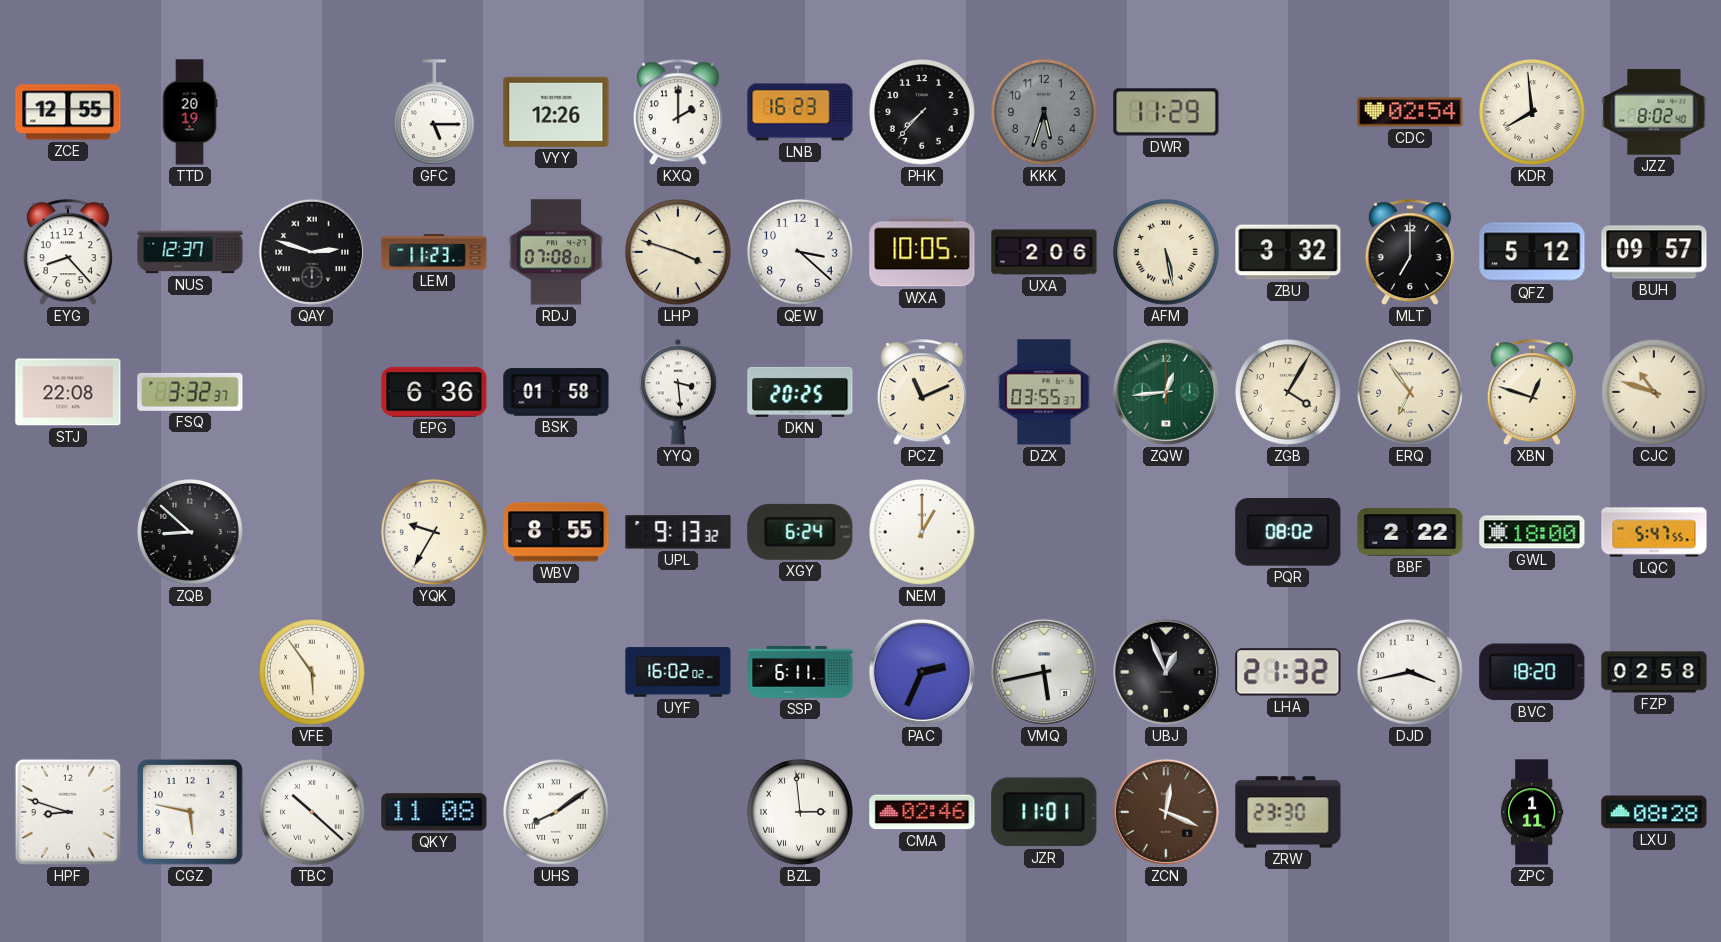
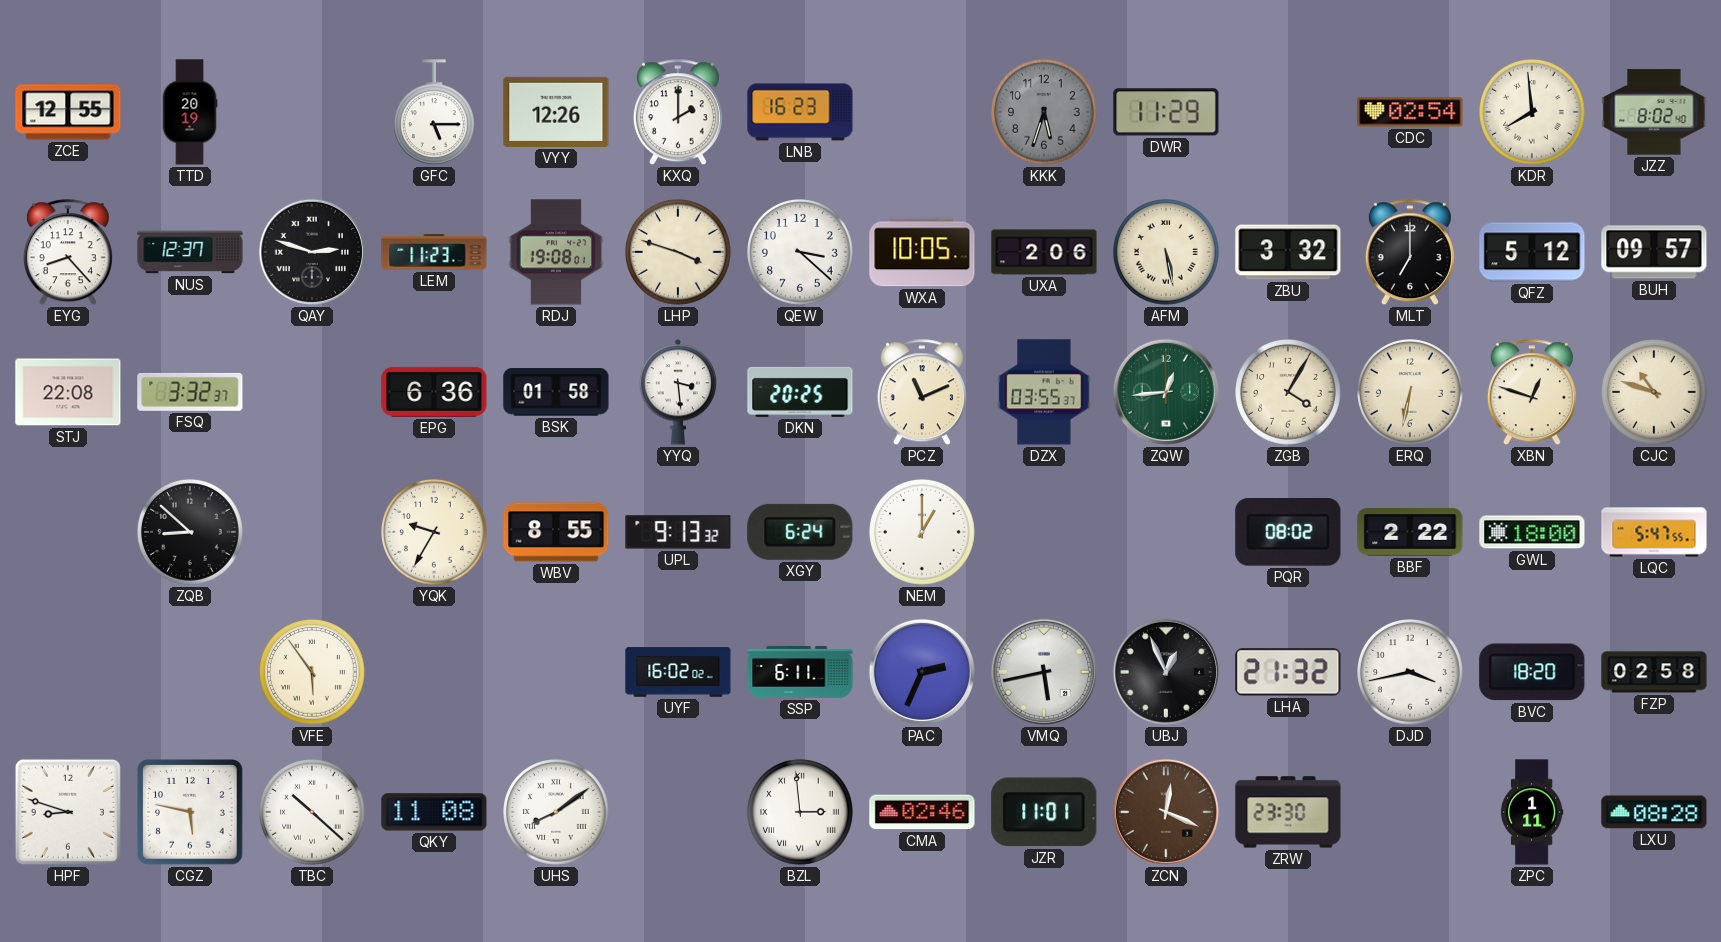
PHK: 7:37 -> none (923, 113)
RDJ: 07:08 -> 19:08 (556, 252)
ERQ: 6:54 -> 6:32 (1411, 393)
